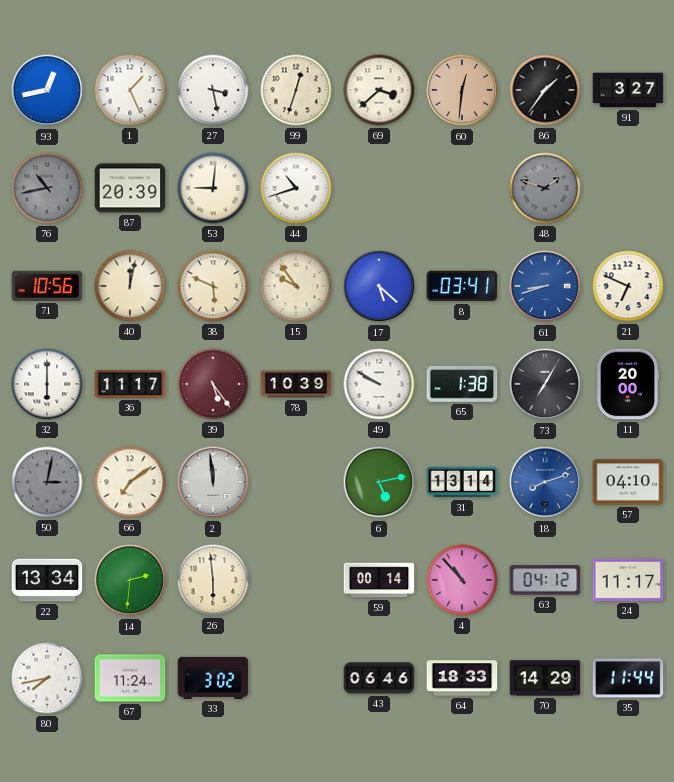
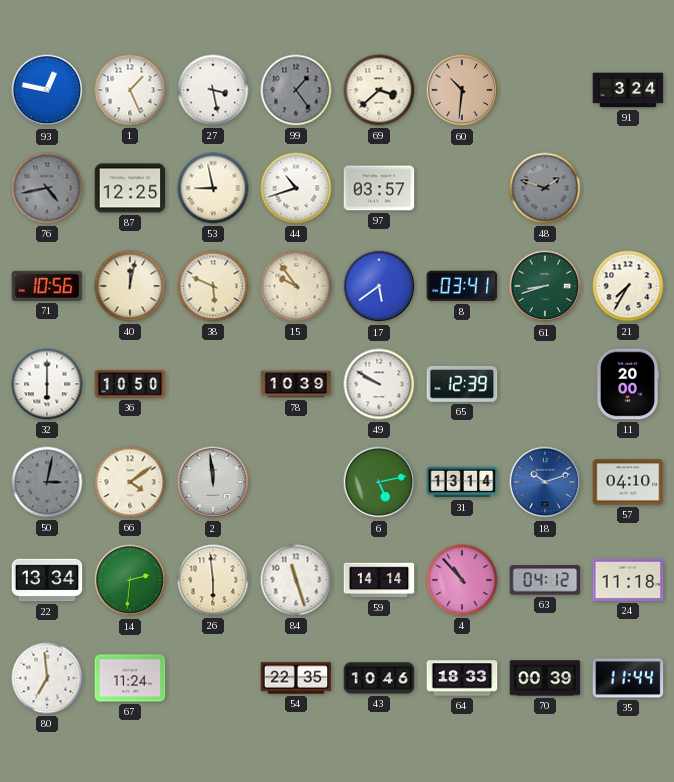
93: 12:43 -> 12:47 (47, 90)
99: 12:33 -> 1:24 (296, 90)
99 dial: cream -> grey (296, 90)
60: 12:31 -> 10:31 (462, 90)
86: 1:36 -> none (545, 90)
91: 3:27 -> 3:24 (628, 90)
76: 10:43 -> 4:43 (47, 188)
87: 20:39 -> 12:25 (130, 188)
53: 9:01 -> 8:58 (213, 188)
97: none -> 03:57 (379, 188)
17: 5:22 -> 5:39 (379, 286)
61 dial: blue -> green (545, 286)
21: 6:49 -> 7:35 (628, 286)
36: 11:17 -> 10:50 (130, 384)
39: 5:24 -> none (213, 384)
65: 1:38 -> 12:39 (462, 384)
73: 7:05 -> none (545, 384)
66: 7:09 -> 4:09 (130, 482)
18: 8:12 -> 10:12 (545, 482)
84: none -> 11:27 (296, 580)
59: 00:14 -> 14:14 (379, 580)
24: 11:17 -> 11:18 (628, 580)
80: 7:43 -> 6:59 (47, 678)
33: 3:02 -> none (213, 678)
54: none -> 22:35 (296, 678)
43: 06:46 -> 10:46 (379, 678)
70: 14:29 -> 00:39 (545, 678)
